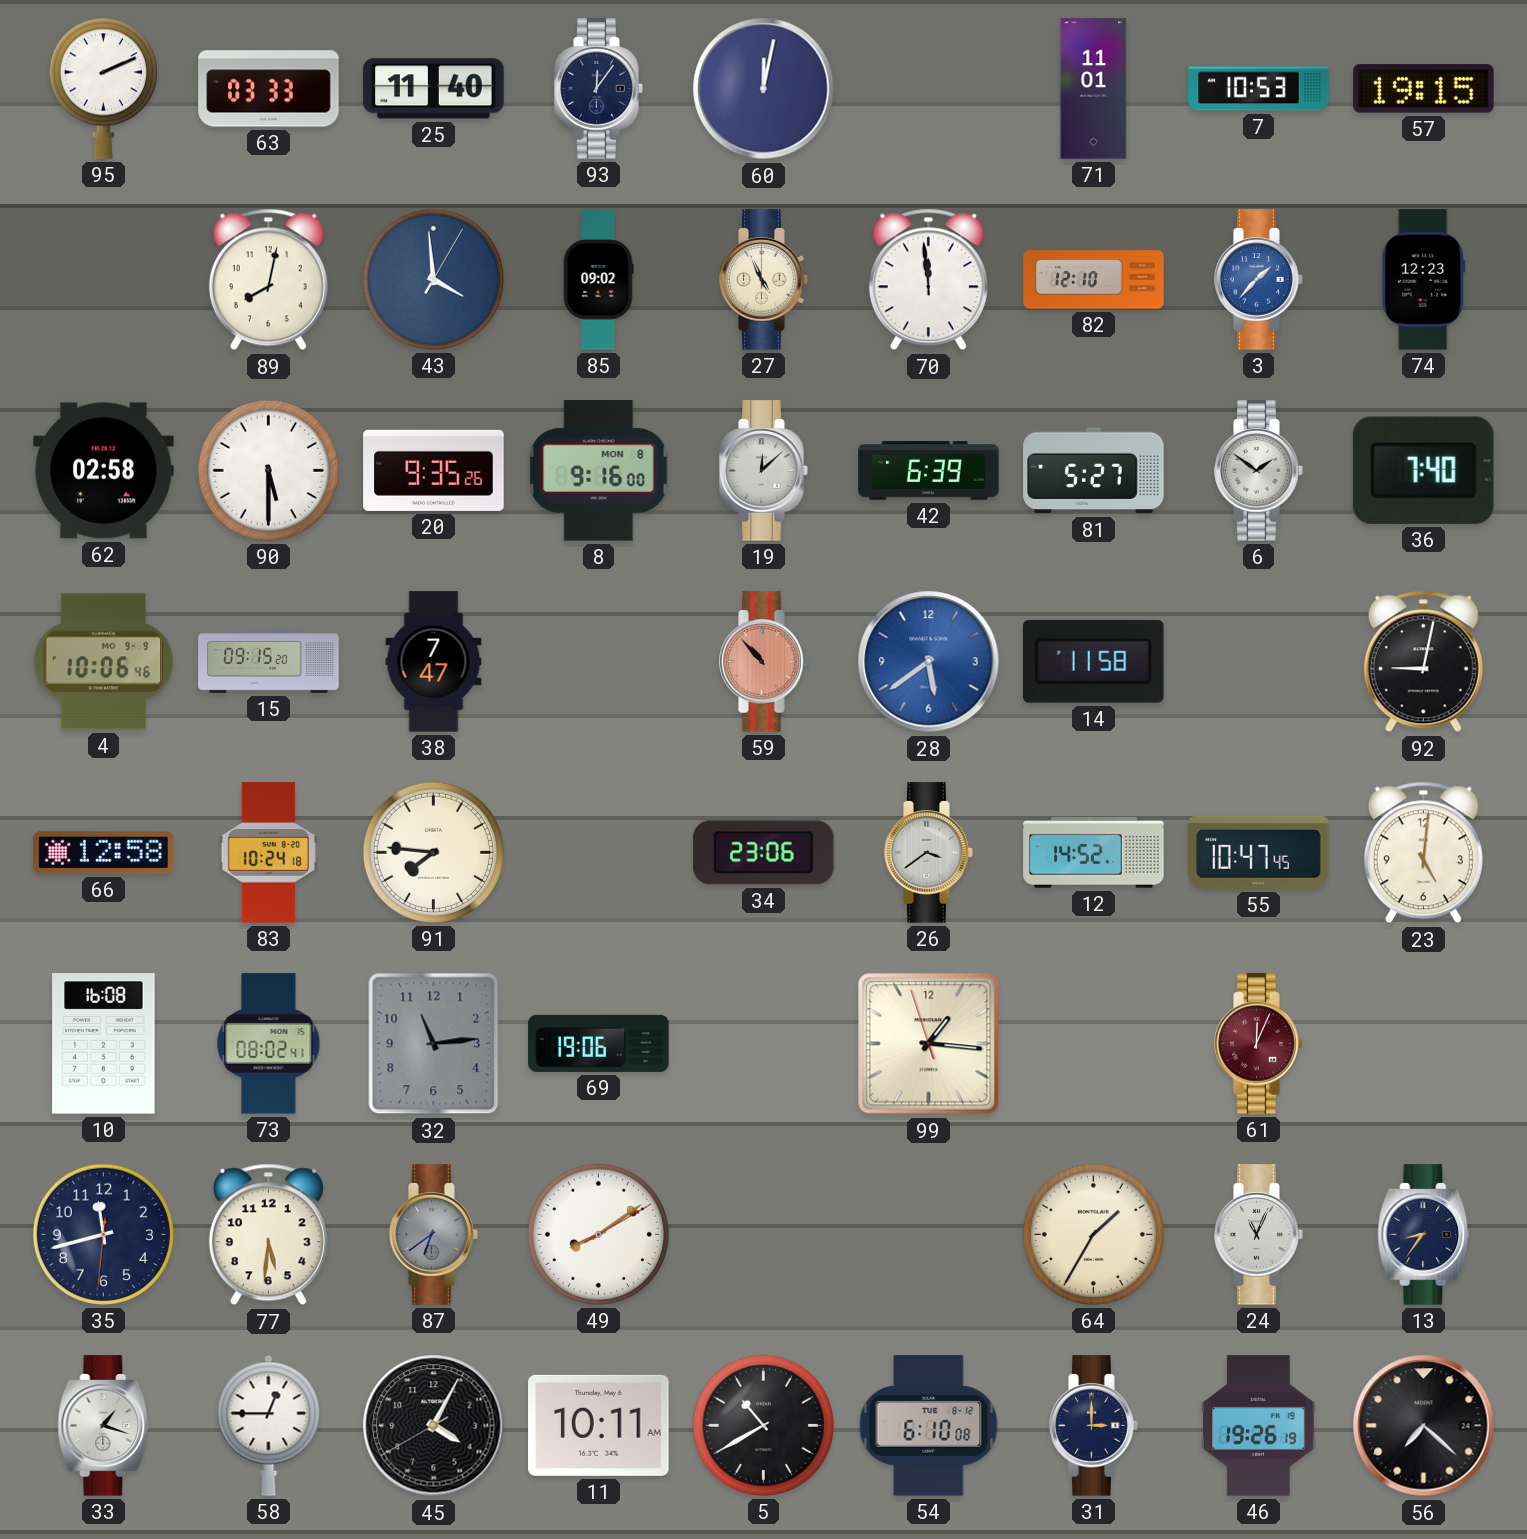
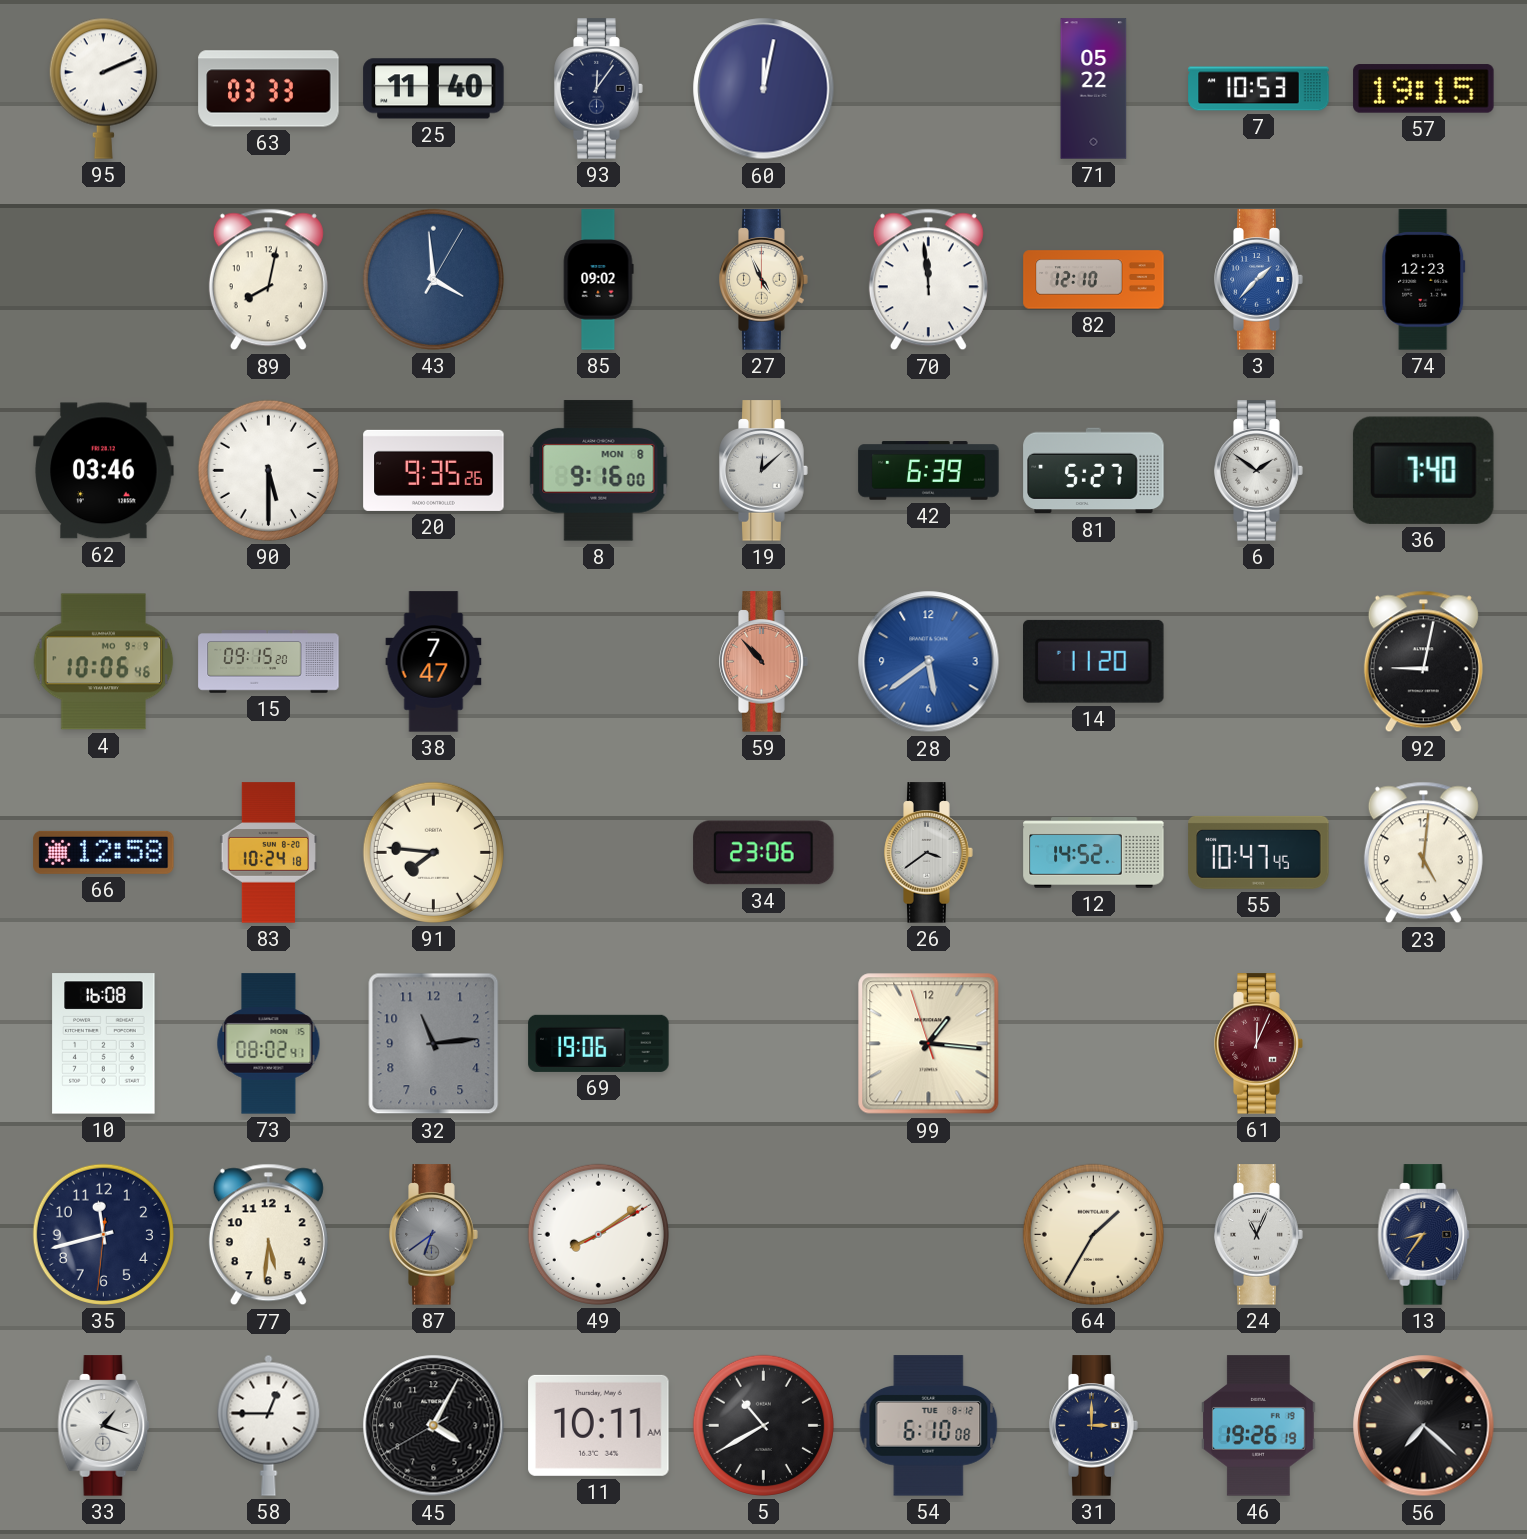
71: 11:01 -> 05:22 (1094, 89)
62: 02:58 -> 03:46 (104, 471)
14: 11:58 -> 11:20 (1094, 661)
